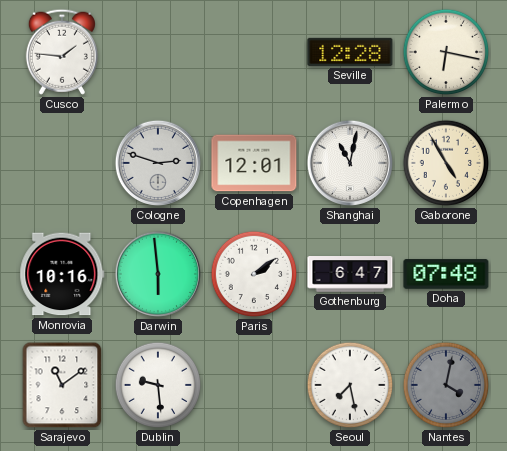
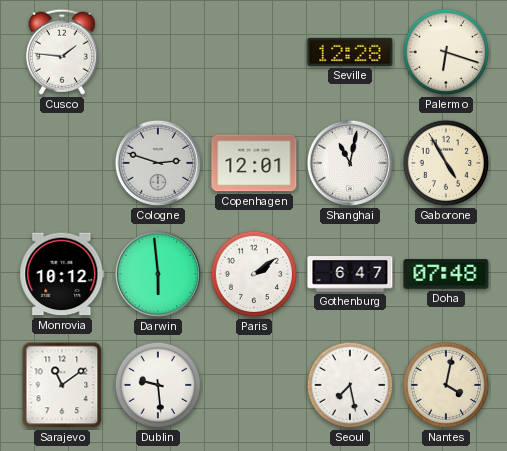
Palermo: 6:17 -> 6:18 (446, 52)
Monrovia: 10:16 -> 10:12 (62, 274)
Nantes dial: grey -> cream (446, 385)
